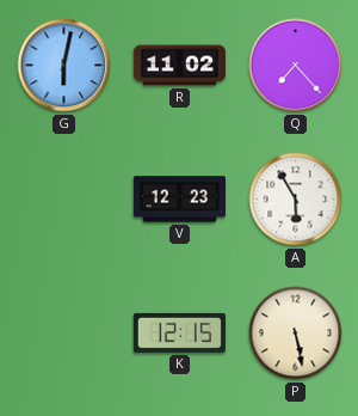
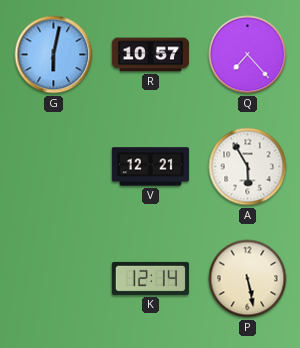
R: 11:02 -> 10:57 (150, 55)
V: 12:23 -> 12:21 (150, 167)
K: 12:15 -> 12:14 (150, 278)
